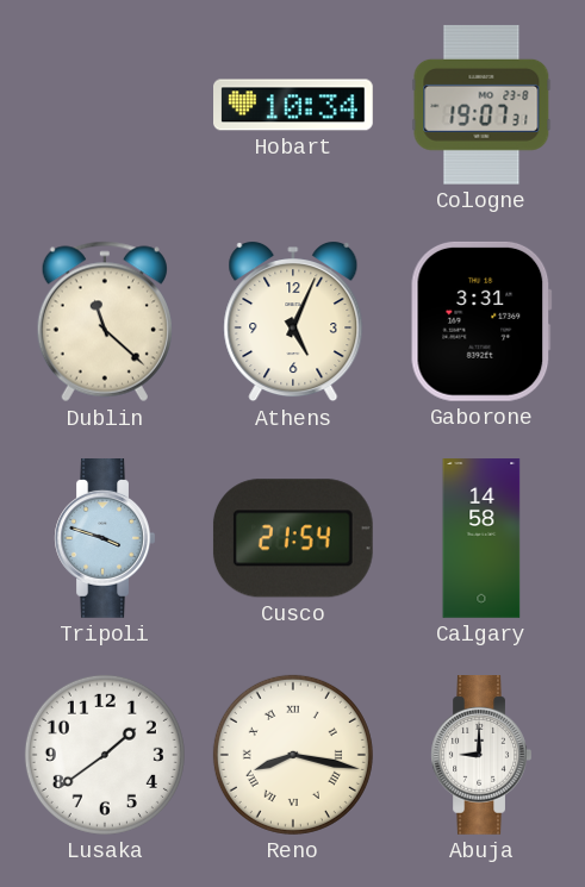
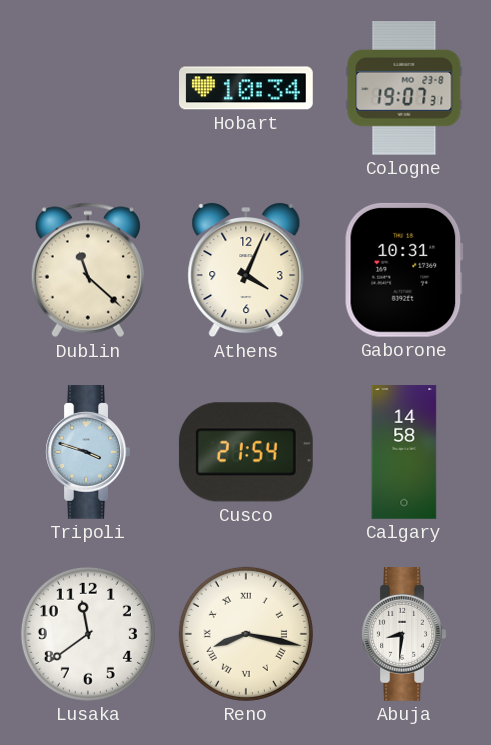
Athens: 5:04 -> 4:04 (246, 270)
Gaborone: 3:31 -> 10:31 (404, 270)
Lusaka: 1:39 -> 11:39 (88, 634)
Abuja: 9:00 -> 8:31 (404, 635)
